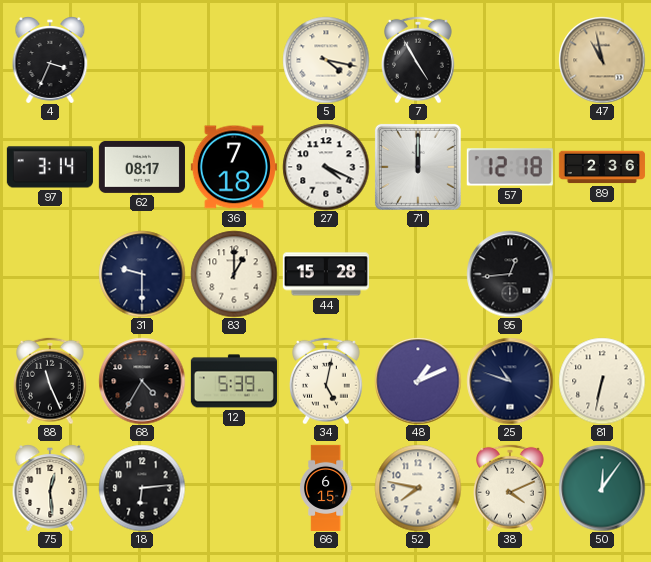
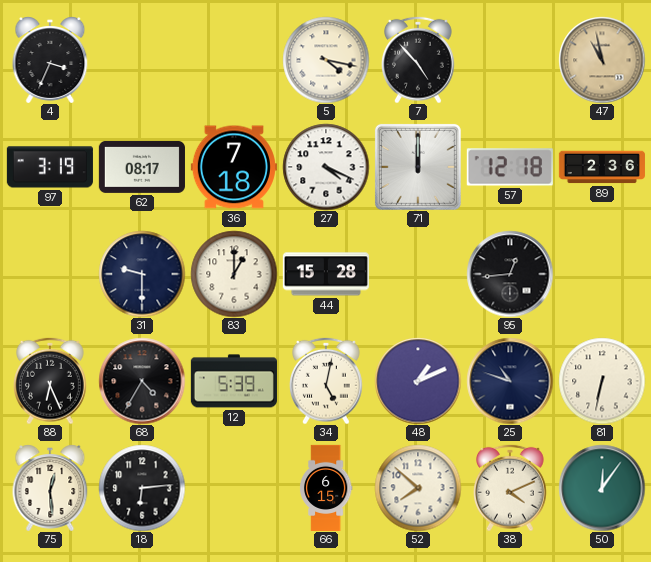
7: 4:55 -> 4:53 (419, 60)
97: 3:14 -> 3:19 (50, 167)
88: 11:26 -> 6:26 (51, 381)
52: 7:47 -> 7:52 (418, 488)
